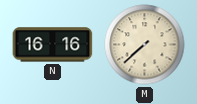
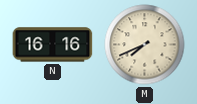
M: 7:38 -> 7:41 (145, 45)
